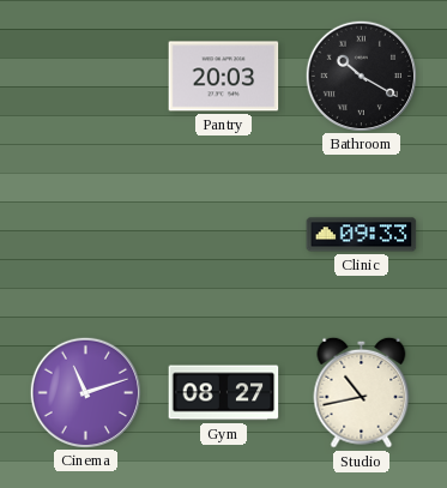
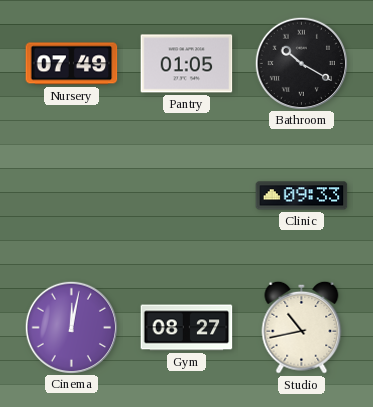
Nursery: none -> 07:49 (72, 64)
Pantry: 20:03 -> 01:05 (187, 64)
Cinema: 11:12 -> 12:02 (71, 327)
